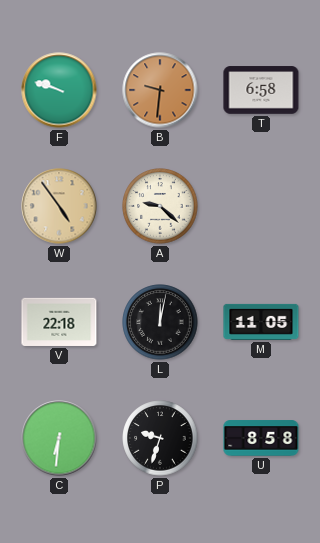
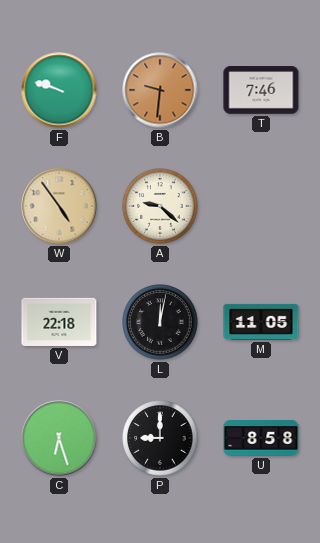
T: 6:58 -> 7:46 (261, 90)
C: 6:31 -> 6:27 (59, 438)
P: 9:33 -> 9:00 (160, 438)
